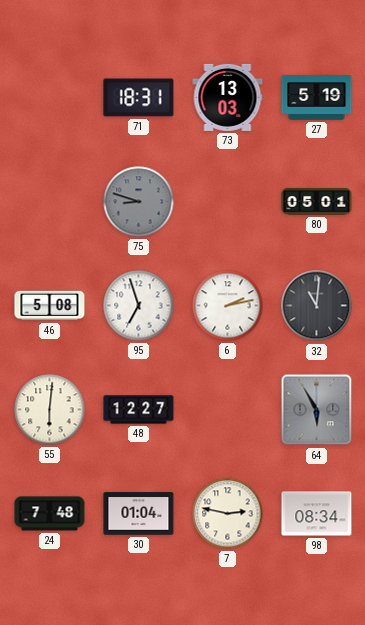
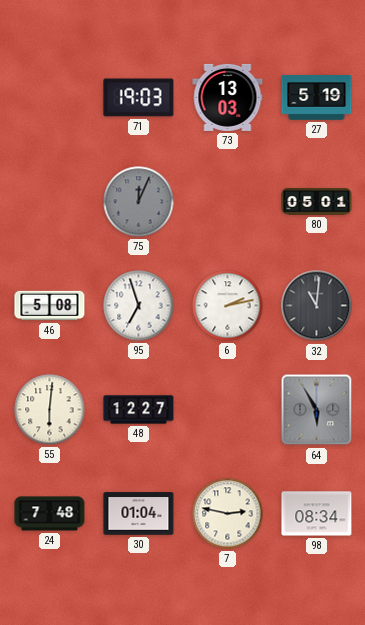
71: 18:31 -> 19:03 (139, 98)
75: 8:48 -> 12:04 (139, 202)
